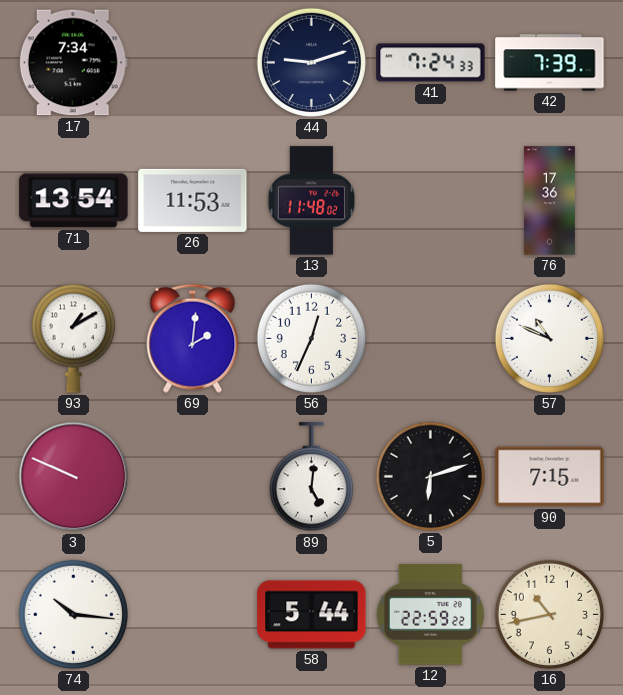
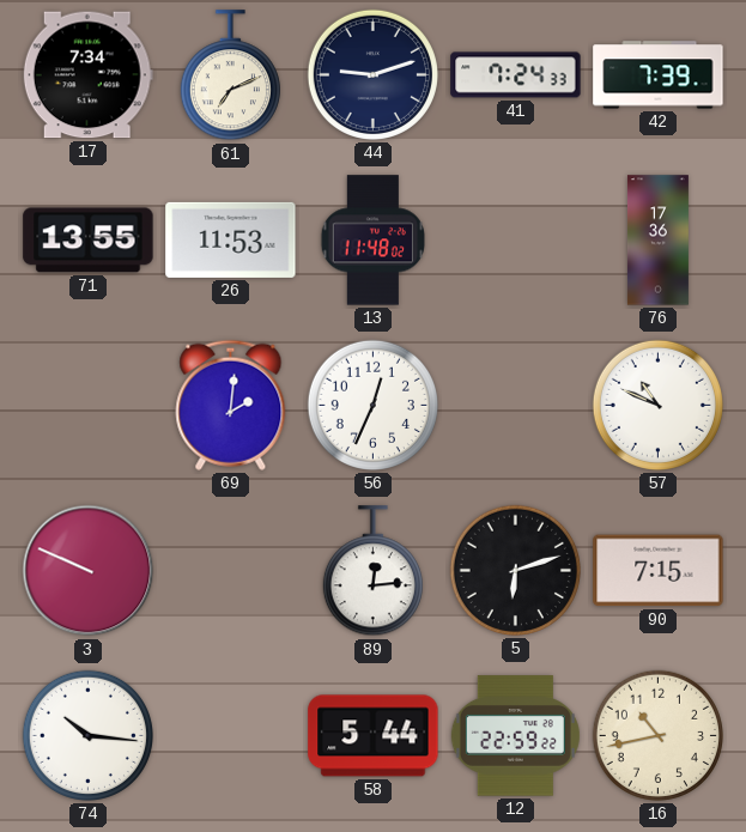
61: none -> 7:11 (230, 75)
71: 13:54 -> 13:55 (89, 241)
93: 1:10 -> none (73, 338)
89: 5:01 -> 12:14 (372, 571)
